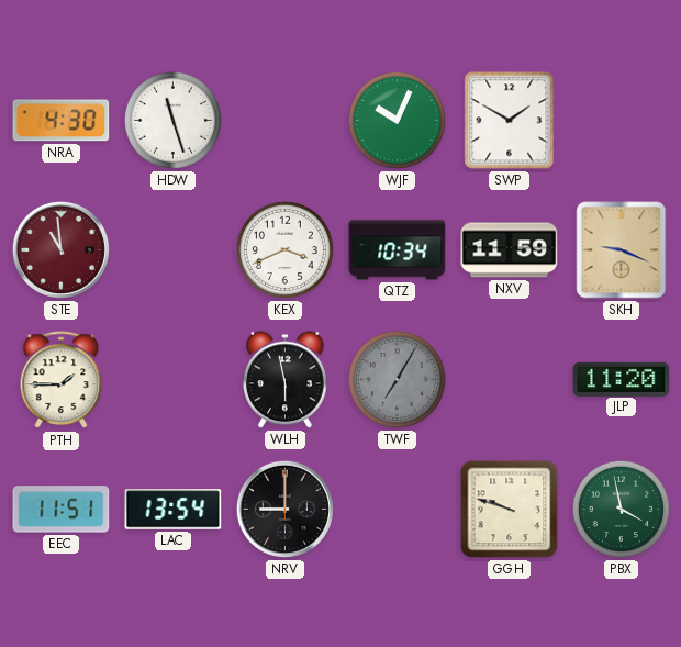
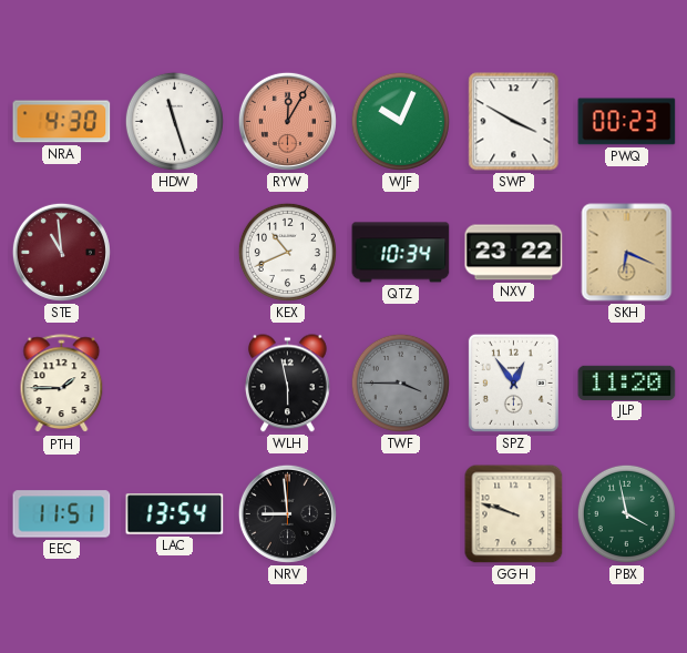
RYW: none -> 12:05 (287, 121)
SWP: 1:50 -> 3:50 (514, 122)
PWQ: none -> 00:23 (627, 122)
KEX: 3:41 -> 10:41 (287, 252)
NXV: 11:59 -> 23:22 (514, 253)
SKH: 9:19 -> 6:19 (627, 253)
TWF: 7:05 -> 3:45 (400, 382)
SPZ: none -> 12:54 (513, 382)
NRV: 9:00 -> 8:59 (287, 513)
